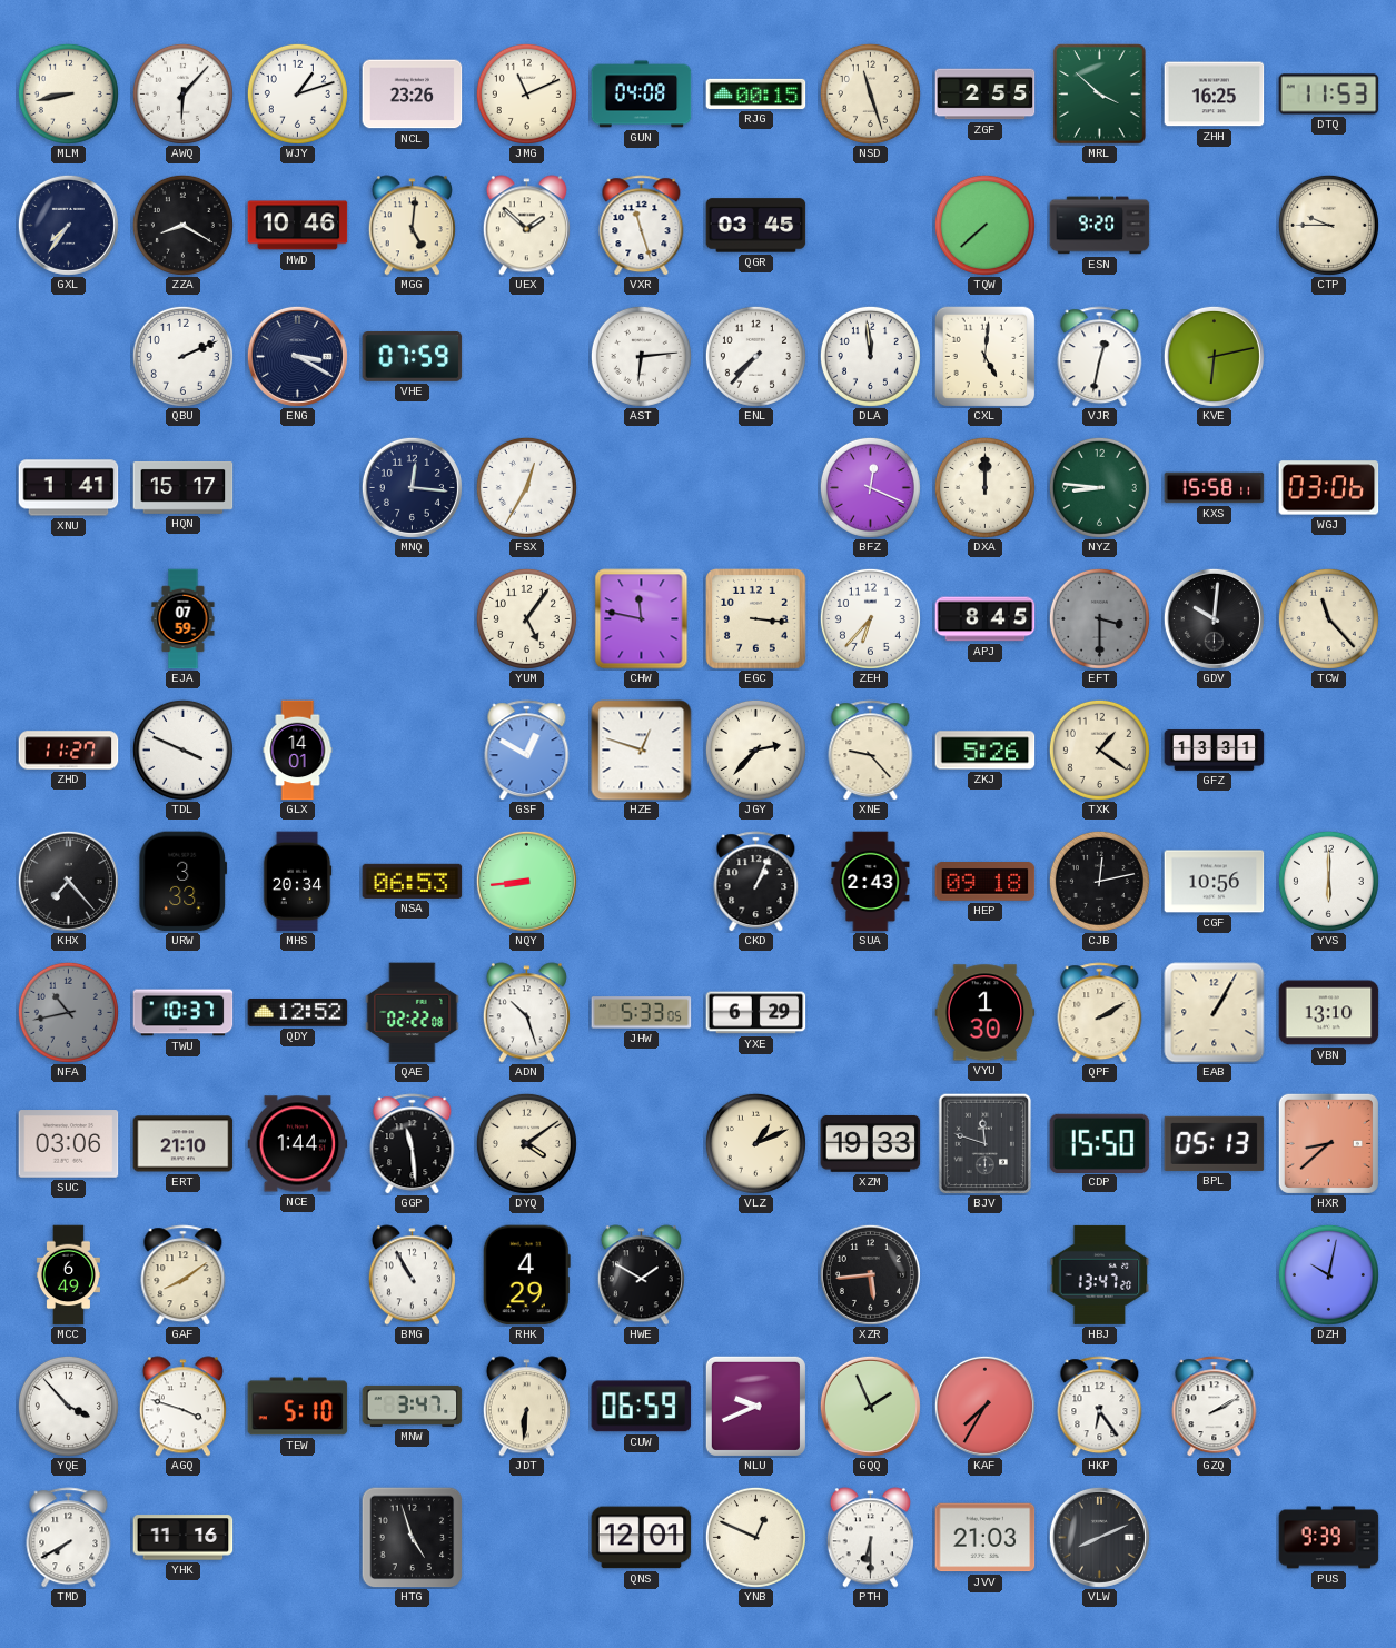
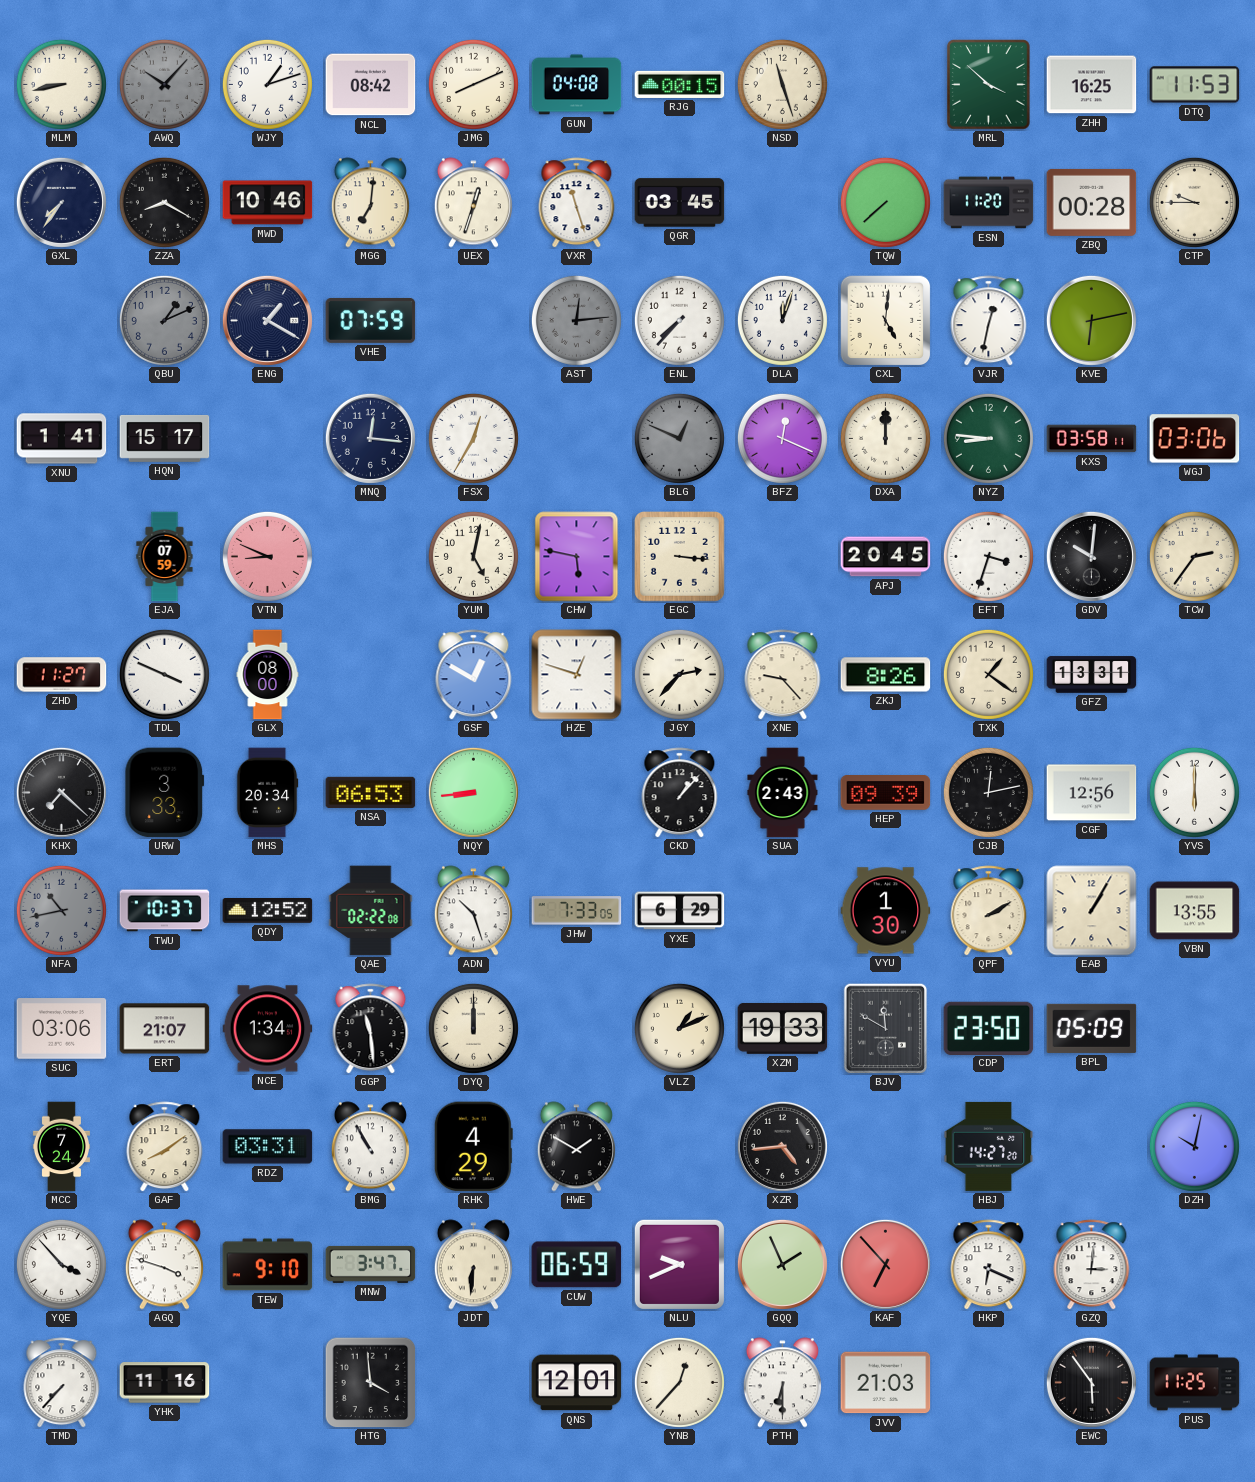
AWQ: 6:07 -> 10:07 (164, 84)
AWQ dial: white -> grey (164, 84)
NCL: 23:26 -> 08:42 (371, 85)
JMG: 11:11 -> 8:11 (473, 84)
ZGF: 2:55 -> none (986, 95)
MGG: 5:01 -> 7:01 (370, 203)
UEX: 1:52 -> 12:33 (473, 203)
ESN: 9:20 -> 11:20 (989, 203)
ZBQ: none -> 00:28 (1092, 202)
QBU: 2:11 -> 1:11 (164, 320)
QBU dial: white -> grey (164, 320)
ENG: 3:20 -> 1:20 (267, 320)
AST: 6:14 -> 12:14 (576, 320)
AST dial: white -> grey (576, 320)
DLA: 11:59 -> 12:03 (782, 320)
BLG: none -> 12:49 (679, 438)
KXS: 15:58 -> 03:58 (1092, 439)
VTN: none -> 8:49 (267, 556)
YUM: 5:06 -> 5:02 (473, 556)
CHW: 11:47 -> 5:47 (577, 557)
ZEH: 6:37 -> none (870, 618)
APJ: 8:45 -> 20:45 (886, 557)
EFT: 3:30 -> 3:33 (988, 556)
EFT dial: grey -> white (988, 556)
TCW: 11:23 -> 2:36 (1194, 556)
GLX: 14:01 -> 08:00 (268, 675)
ZKJ: 5:26 -> 8:26 (886, 675)
KHX: 7:23 -> 7:22 (61, 792)
CKD: 1:04 -> 1:07 (680, 793)
HEP: 09:18 -> 09:39 (886, 793)
CGF: 10:56 -> 12:56 (1092, 793)
JHW: 5:33 -> 7:33 (577, 911)
VBN: 13:10 -> 13:55 (1195, 911)
ERT: 21:10 -> 21:07 (165, 1029)
NCE: 1:44 -> 1:34 (268, 1029)
DYQ: 4:09 -> 12:00 (473, 1028)
BJV: 11:48 -> 11:50 (886, 1028)
CDP: 15:50 -> 23:50 (989, 1028)
BPL: 05:13 -> 05:09 (1092, 1028)
HXR: 8:38 -> none (1328, 1143)
MCC: 6:49 -> 7:24 (61, 1147)
RDZ: none -> 03:31 (268, 1147)
XZR: 5:44 -> 4:44 (782, 1146)
HBJ: 13:47 -> 14:27 (989, 1146)
TEW: 5:10 -> 9:10 (268, 1265)
KAF: 7:35 -> 6:53 (885, 1264)
HKP: 6:24 -> 6:19 (989, 1265)
GZQ: 2:10 -> 3:01 (1092, 1265)
TMD: 7:40 -> 7:37 (62, 1383)
HTG: 4:57 -> 3:59 (370, 1382)
YNB: 12:49 -> 12:37 (679, 1382)
VLW: 8:11 -> none (1099, 1537)
EWC: none -> 5:54 (1091, 1382)
PUS: 9:39 -> 11:25 (1195, 1383)
